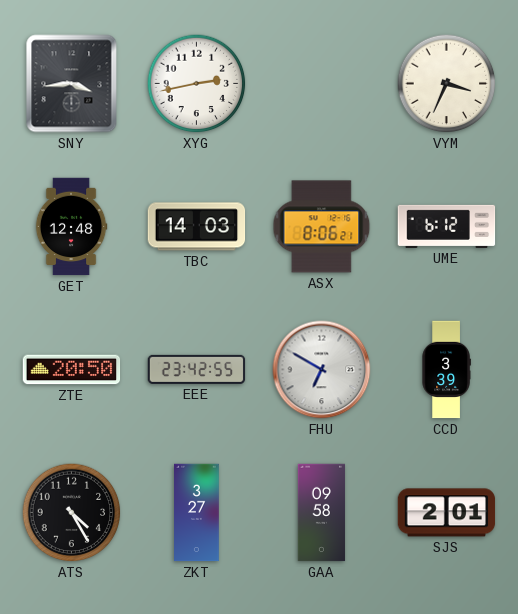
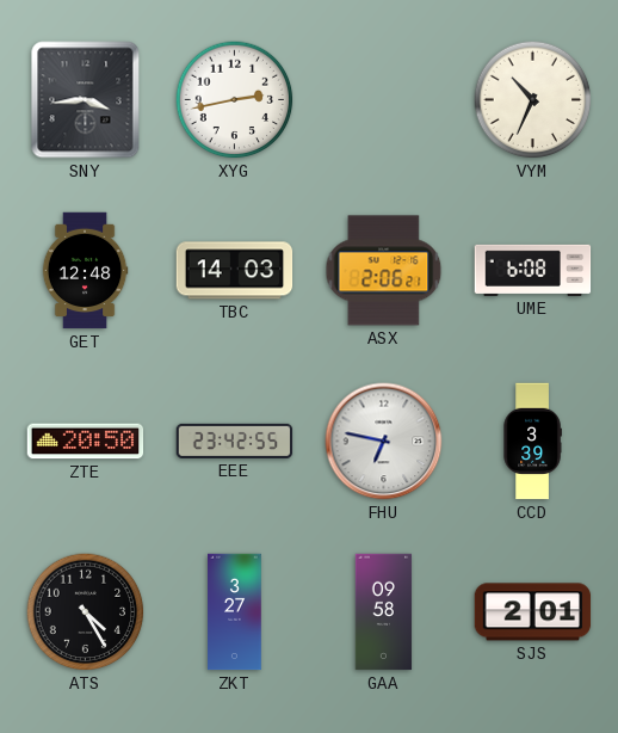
VYM: 3:34 -> 10:34 (533, 100)
ASX: 8:06 -> 2:06 (384, 271)
UME: 6:12 -> 6:08 (533, 270)
FHU: 6:50 -> 6:47 (384, 442)
